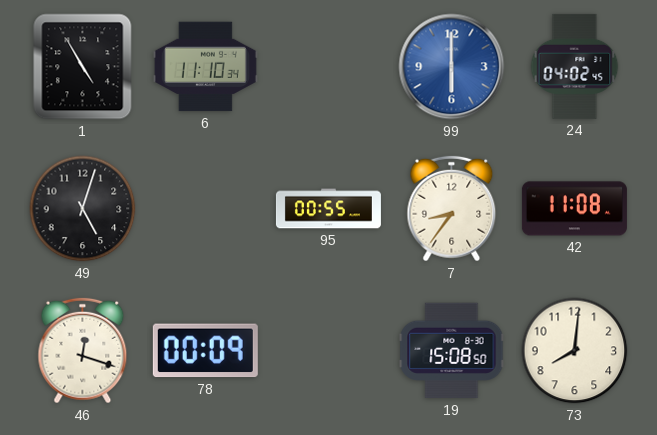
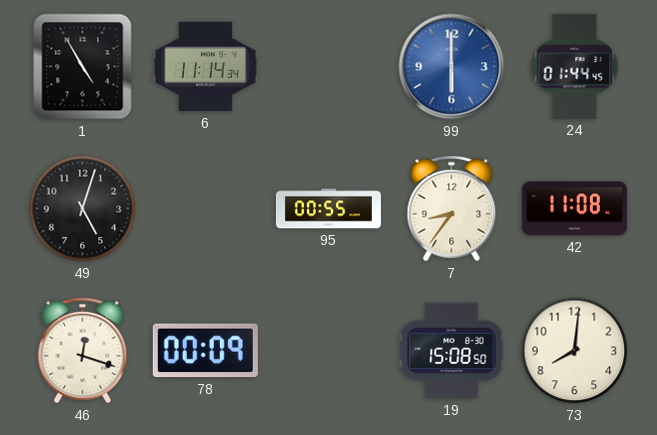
6: 11:10 -> 11:14 (205, 67)
24: 04:02 -> 01:44 (575, 66)
